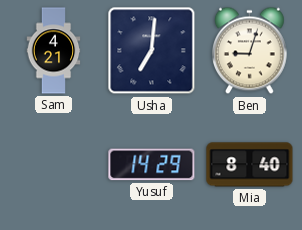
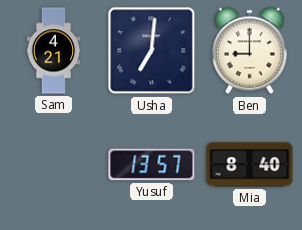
Ben: 9:03 -> 9:00 (249, 51)
Yusuf: 14:29 -> 13:57 (152, 165)
